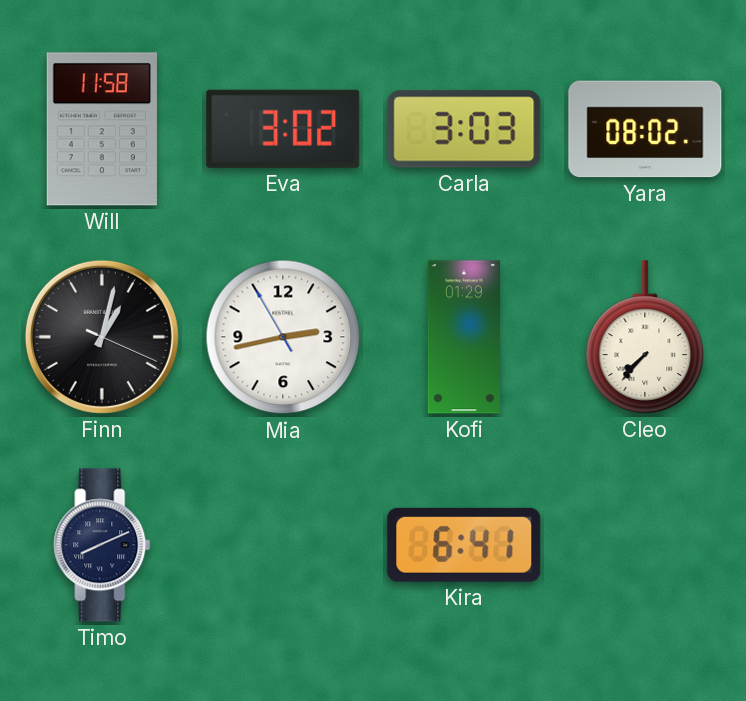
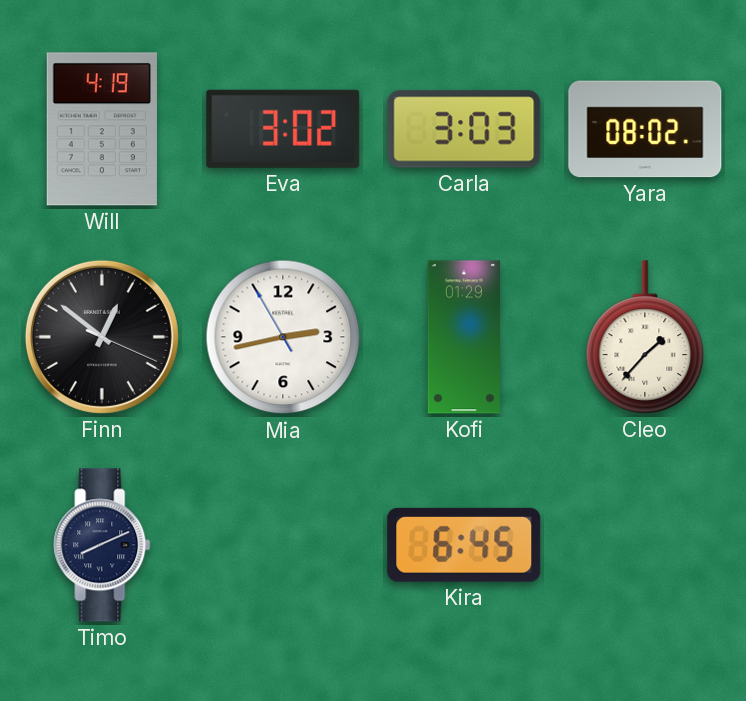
Will: 11:58 -> 4:19 (102, 129)
Finn: 1:02 -> 12:51 (102, 337)
Cleo: 7:37 -> 1:37 (645, 337)
Kira: 6:41 -> 6:45 (464, 545)
